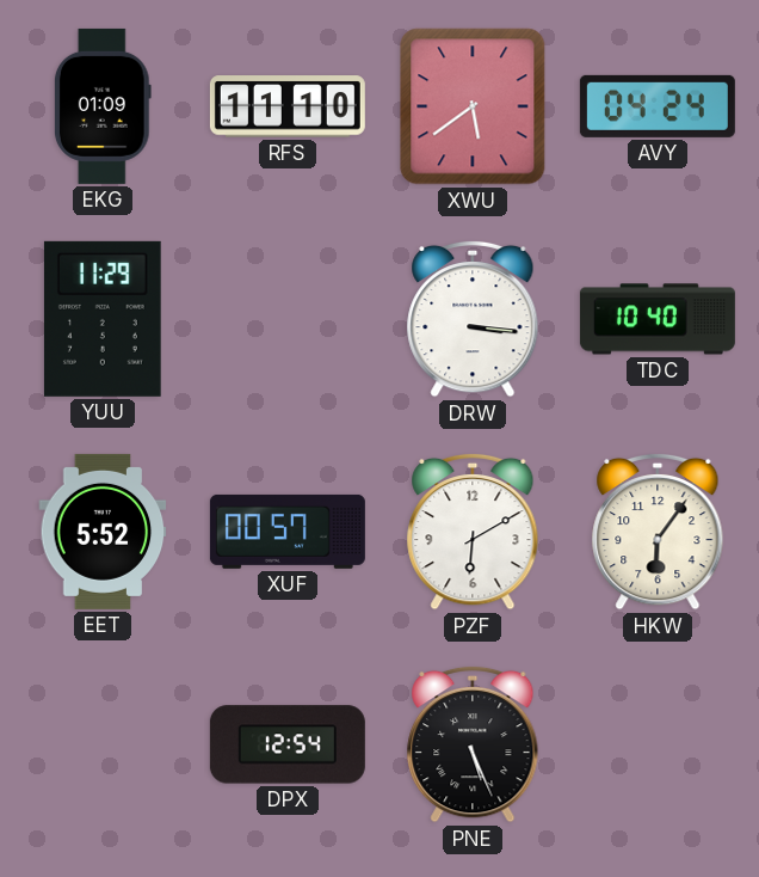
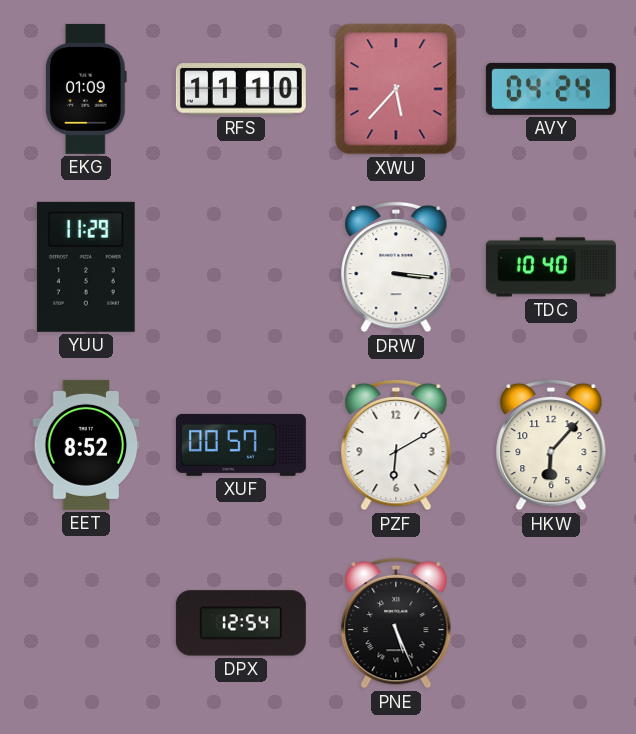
XWU: 5:39 -> 5:37 (396, 89)
EET: 5:52 -> 8:52 (86, 445)
HKW: 6:06 -> 6:07 (551, 445)
